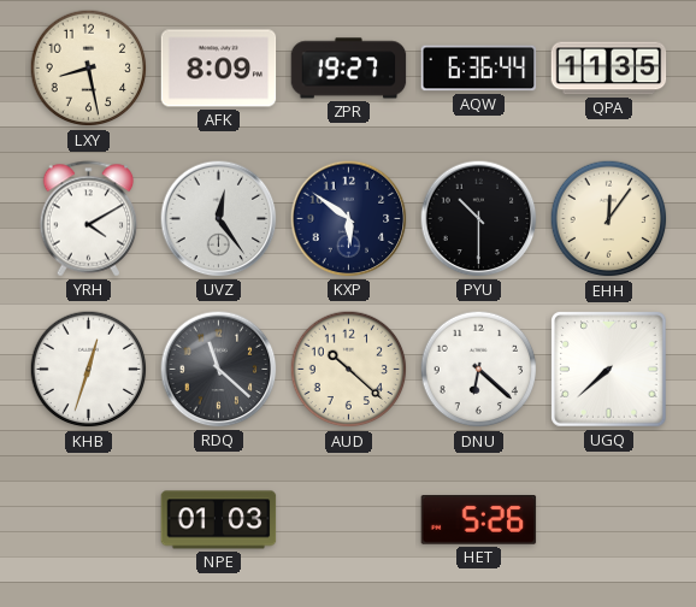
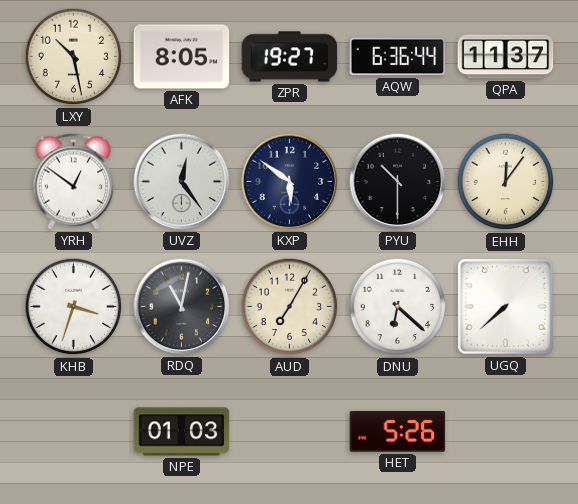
LXY: 8:28 -> 10:28 (74, 57)
AFK: 8:09 -> 8:05 (182, 57)
QPA: 11:35 -> 11:37 (506, 57)
YRH: 4:10 -> 12:51 (74, 182)
KHB: 12:33 -> 3:33 (74, 307)
RDQ: 11:22 -> 11:02 (182, 307)
AUD: 10:22 -> 7:05 (290, 307)
